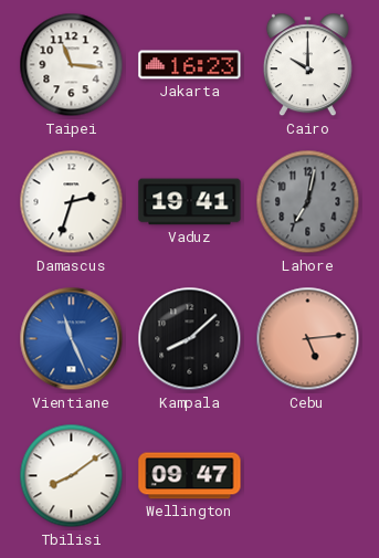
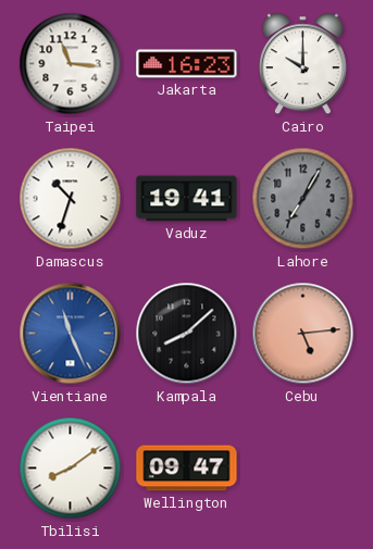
Damascus: 2:33 -> 10:33 (71, 199)
Lahore: 7:02 -> 7:05 (303, 199)
